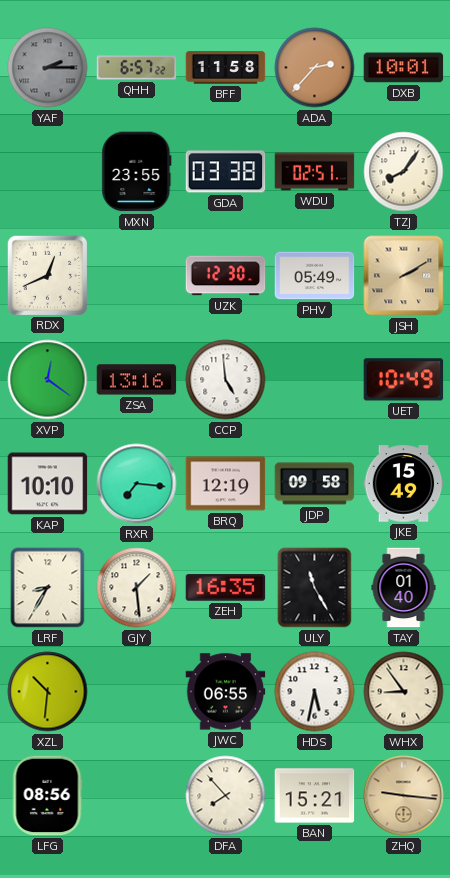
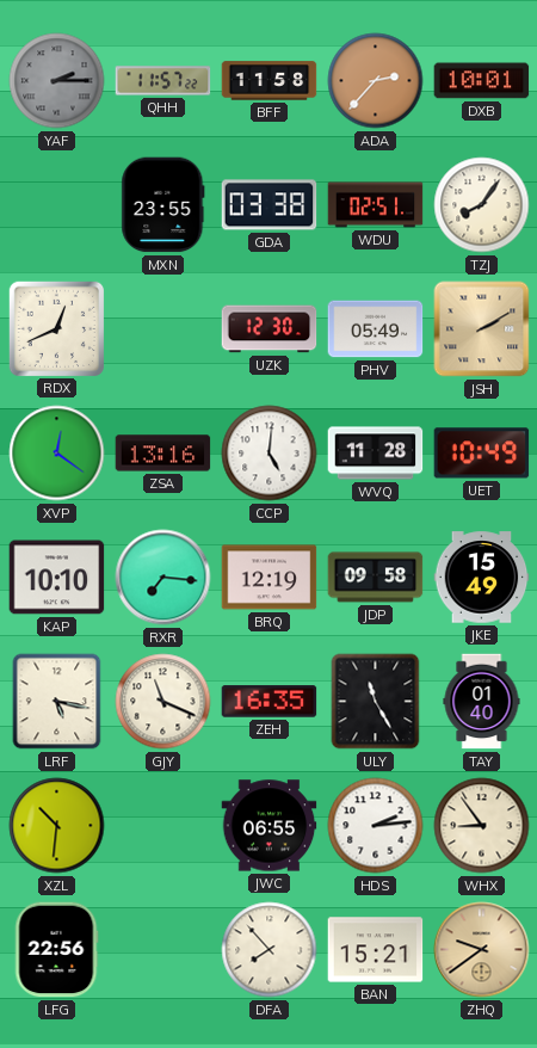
QHH: 6:57 -> 11:57 (163, 81)
CCP: 4:59 -> 5:01 (270, 454)
WVQ: none -> 11:28 (376, 454)
LRF: 8:35 -> 5:17 (57, 702)
GJY: 1:29 -> 11:19 (163, 702)
HDS: 5:32 -> 2:14 (376, 826)
LFG: 08:56 -> 22:56 (56, 950)
ZHQ: 9:16 -> 9:39 (482, 950)
